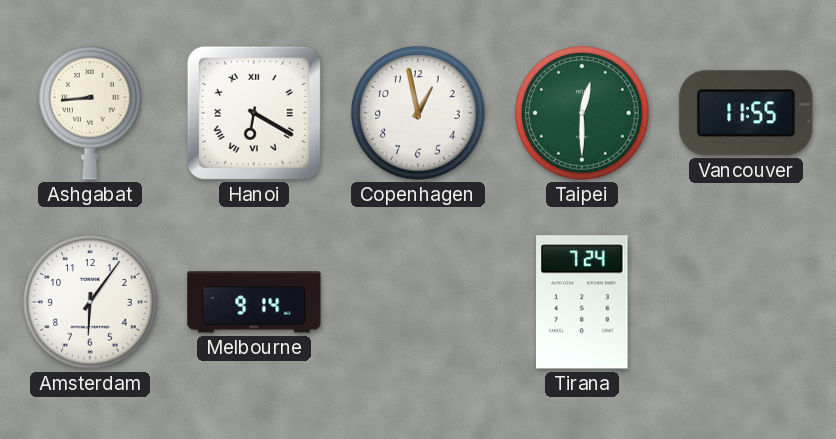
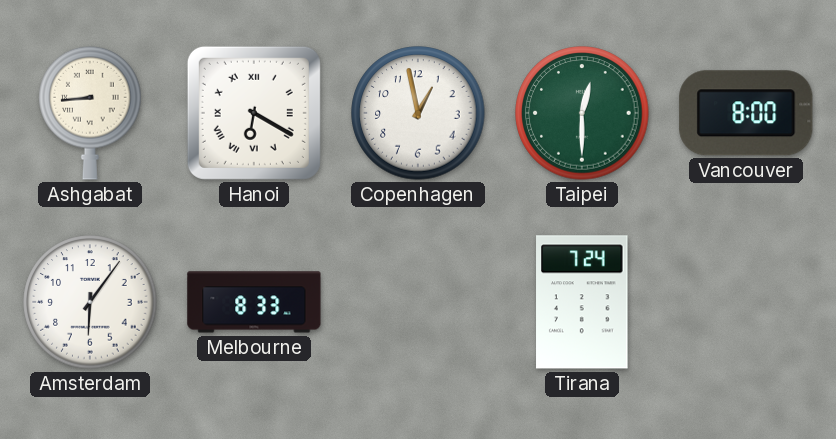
Vancouver: 11:55 -> 8:00 (746, 113)
Melbourne: 9:14 -> 8:33 (254, 302)
